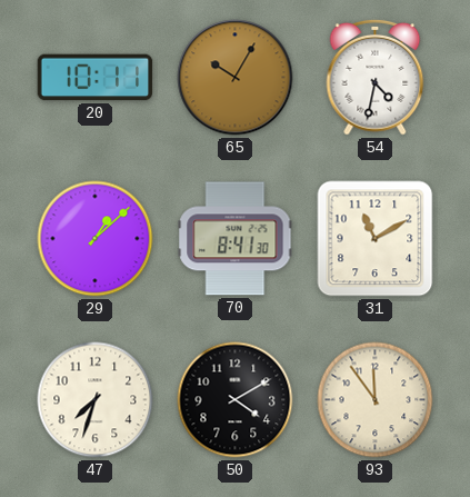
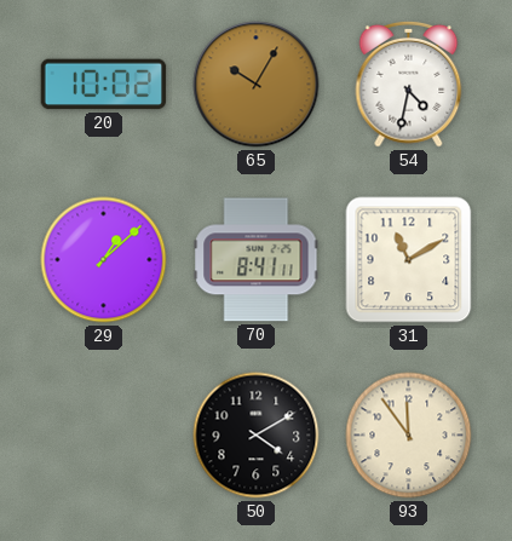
20: 10:11 -> 10:02 (104, 85)
70: 8:41:30 -> 8:41:11 (257, 260)
47: 7:33 -> none (96, 400)
